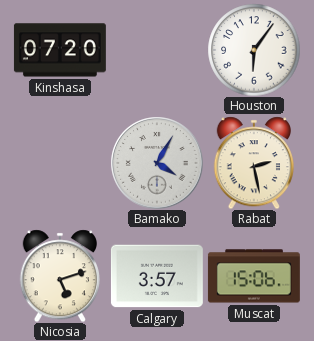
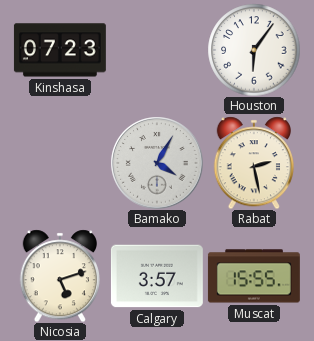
Kinshasa: 07:20 -> 07:23 (60, 50)
Muscat: 15:06 -> 15:55 (254, 276)
